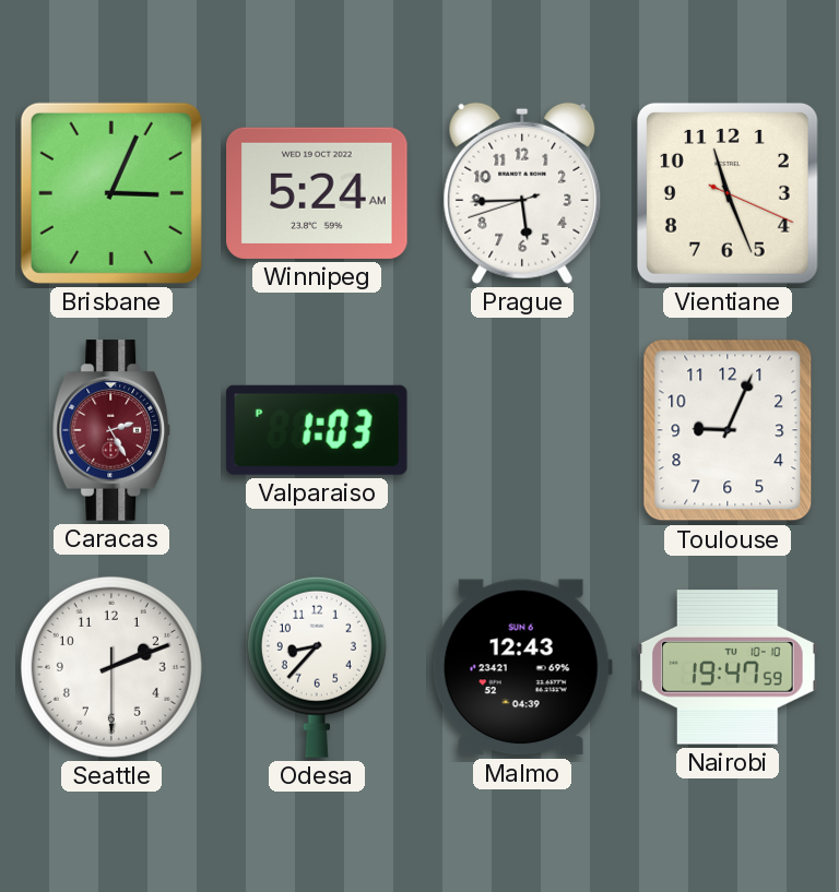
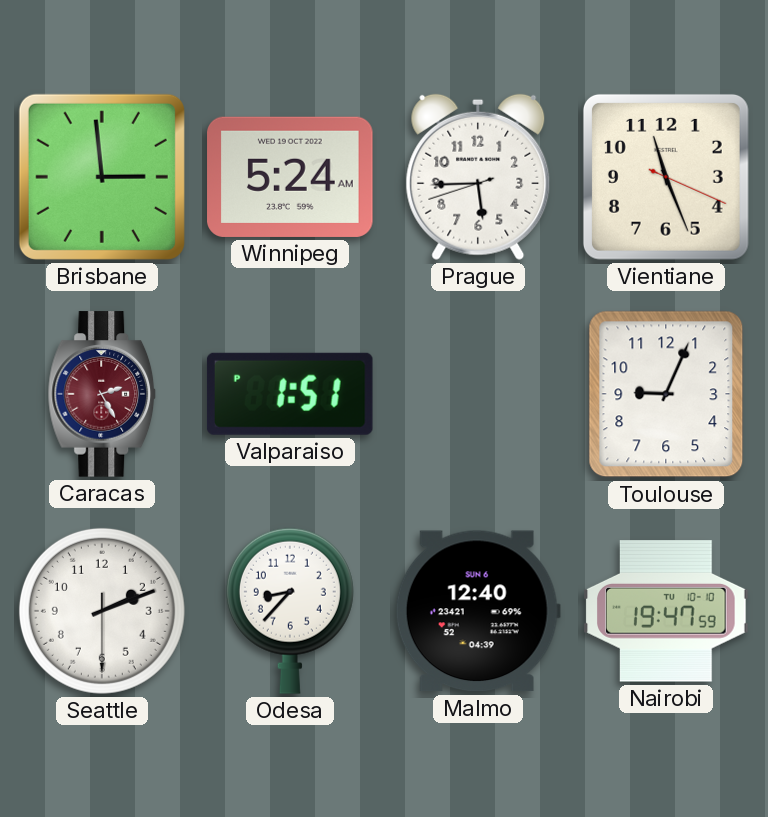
Brisbane: 3:04 -> 2:59 (102, 177)
Valparaiso: 1:03 -> 1:51 (290, 394)
Malmo: 12:43 -> 12:40 (478, 611)
